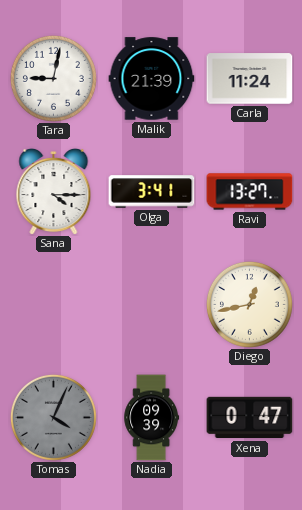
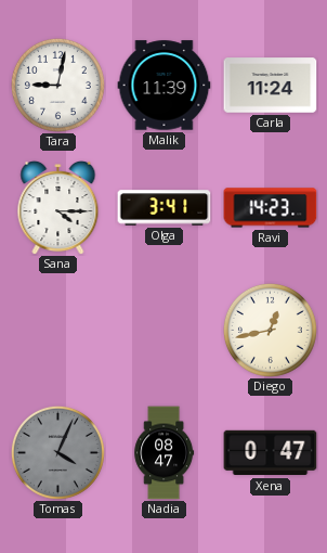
Malik: 21:39 -> 11:39 (165, 86)
Ravi: 13:27 -> 14:23 (271, 208)
Nadia: 09:39 -> 08:47 (165, 453)
